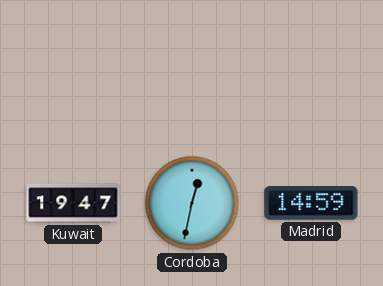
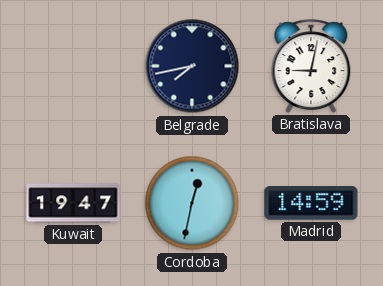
Belgrade: none -> 7:43 (192, 66)
Bratislava: none -> 9:02 (311, 66)
